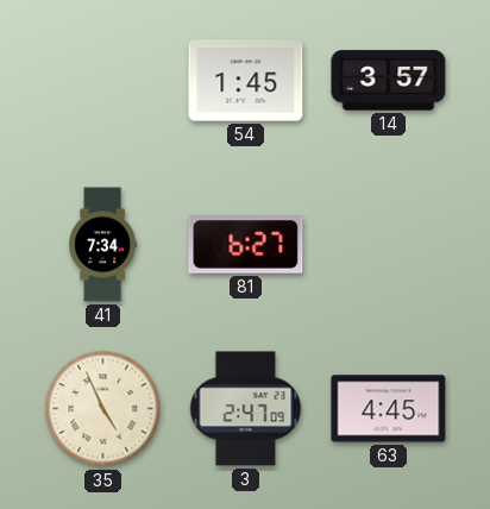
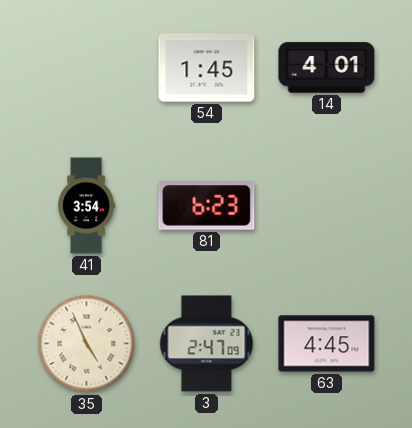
14: 3:57 -> 4:01 (327, 68)
41: 7:34 -> 3:54 (87, 206)
81: 6:27 -> 6:23 (207, 206)
